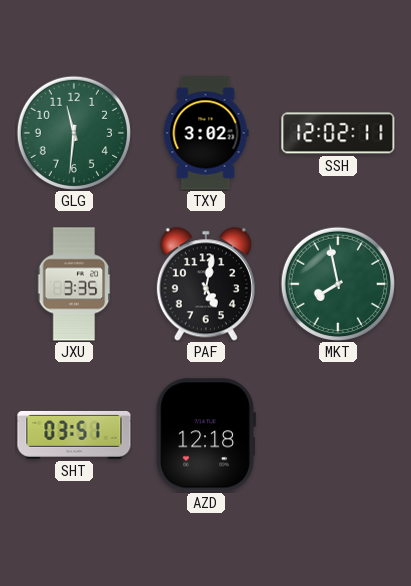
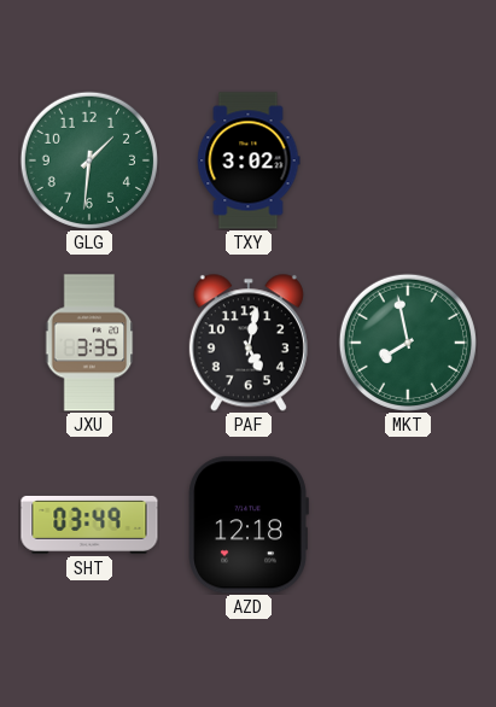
GLG: 11:31 -> 1:31 (89, 160)
SSH: 12:02 -> none (338, 133)
SHT: 03:51 -> 03:49 (89, 525)
